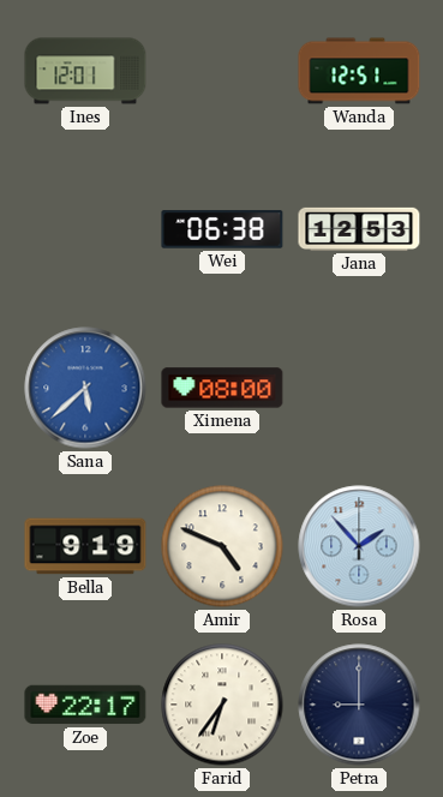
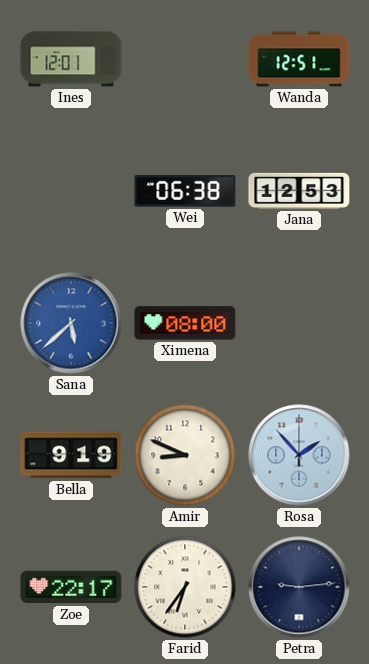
Amir: 4:49 -> 8:49 (185, 455)
Petra: 9:00 -> 9:14 (299, 587)
